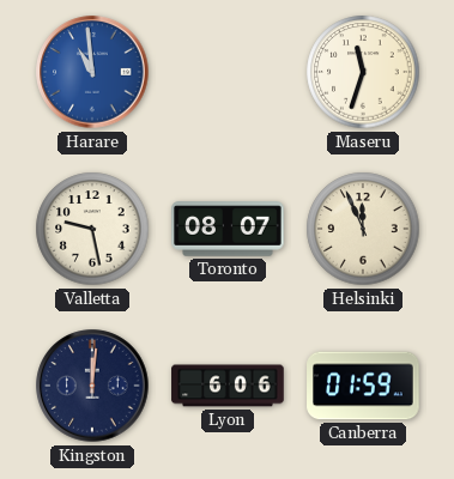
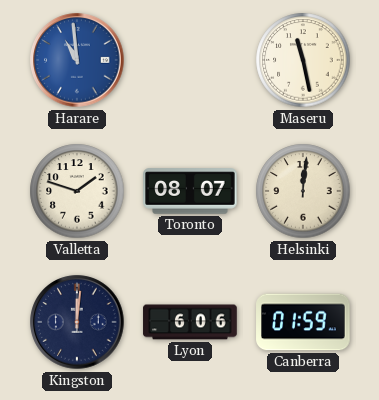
Maseru: 11:33 -> 11:28 (303, 60)
Valletta: 9:28 -> 1:48 (77, 191)
Helsinki: 11:56 -> 12:01 (303, 191)
